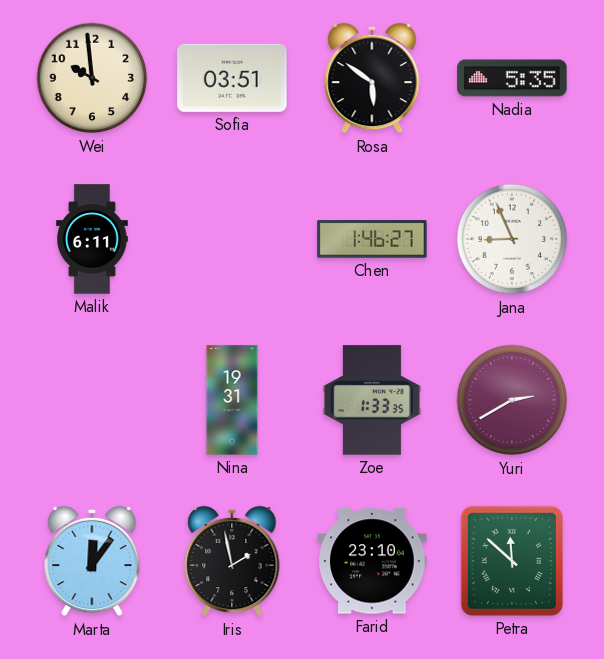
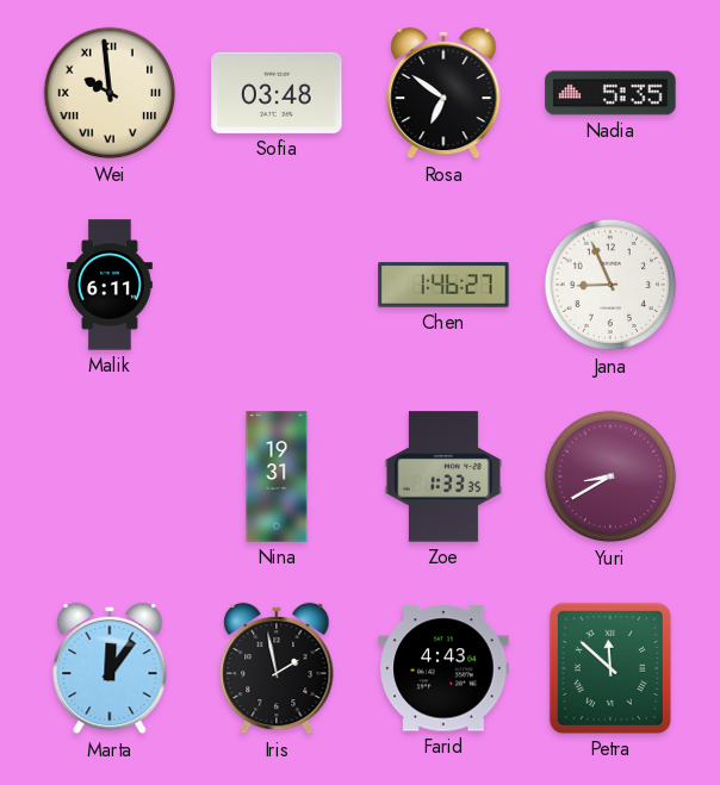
Wei numerals: Arabic -> Roman (110, 93)
Sofia: 03:51 -> 03:48 (277, 93)
Rosa: 5:51 -> 6:51 (443, 93)
Yuri: 2:40 -> 8:40 (610, 476)
Farid: 23:10 -> 4:43 (443, 668)
